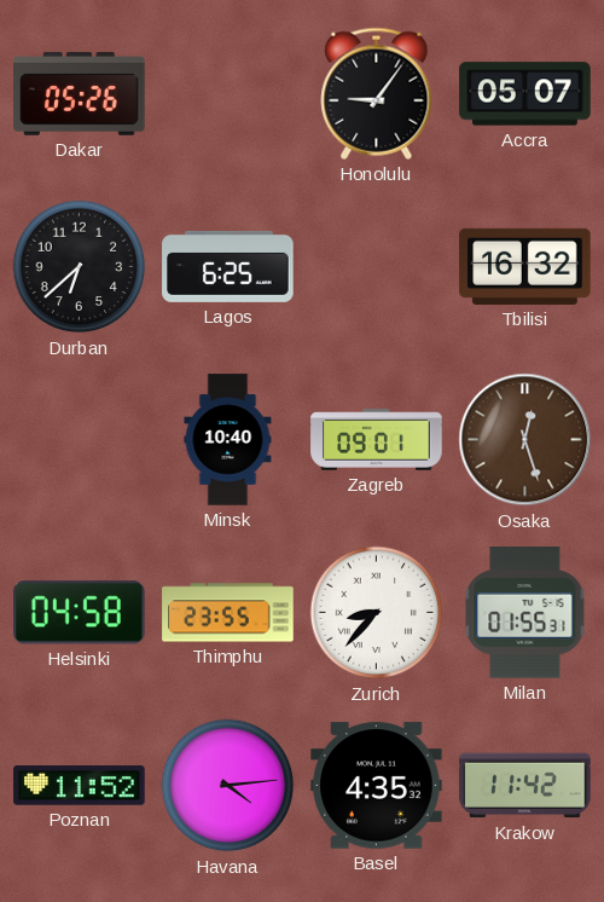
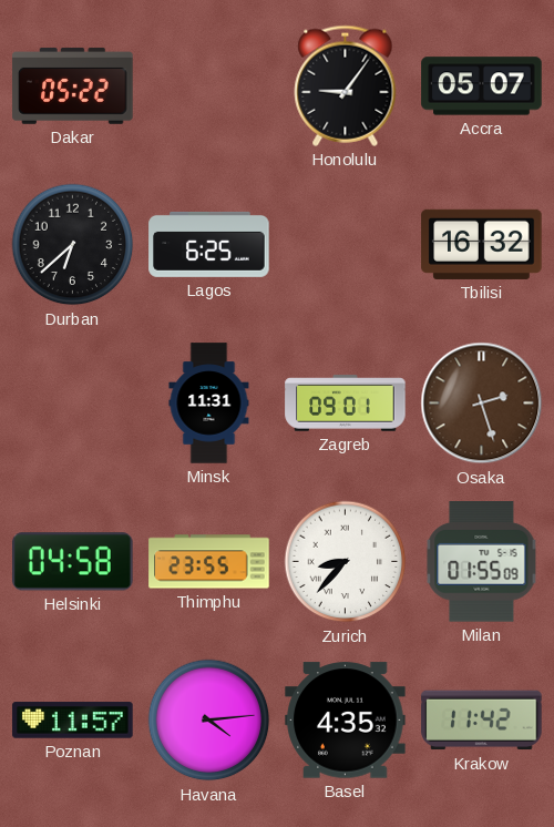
Dakar: 05:26 -> 05:22 (73, 85)
Minsk: 10:40 -> 11:31 (209, 404)
Osaka: 12:27 -> 2:27 (482, 404)
Milan: 01:55:31 -> 01:55:09 (482, 562)
Poznan: 11:52 -> 11:57 (73, 721)
